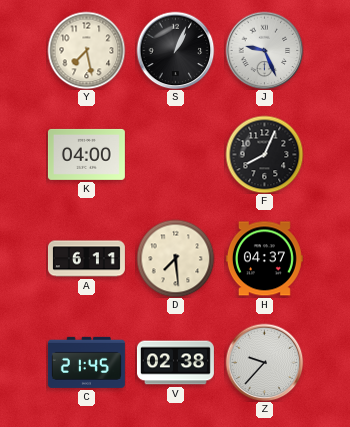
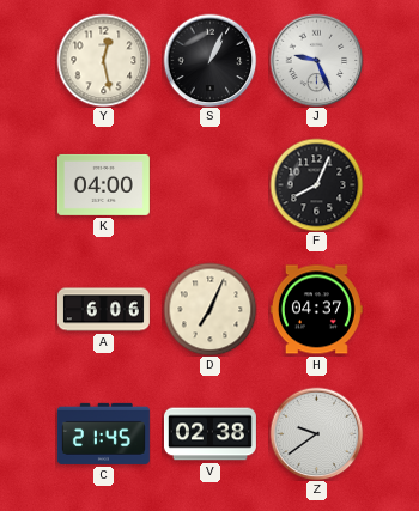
Y: 7:28 -> 12:28 (103, 60)
A: 6:11 -> 6:06 (103, 310)
D: 7:29 -> 7:04 (209, 309)
Z: 9:37 -> 9:39 (316, 433)
